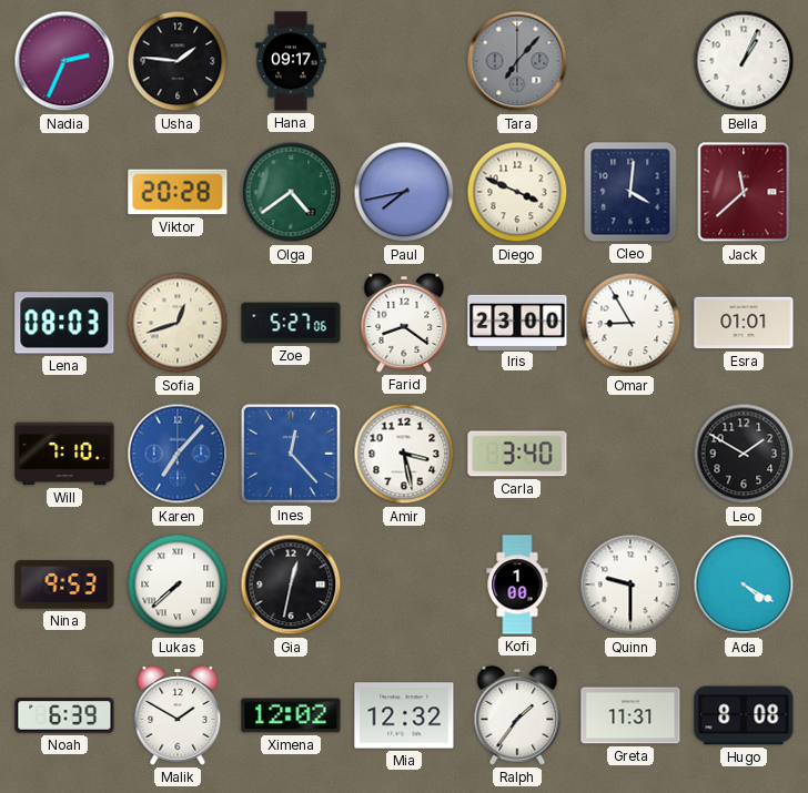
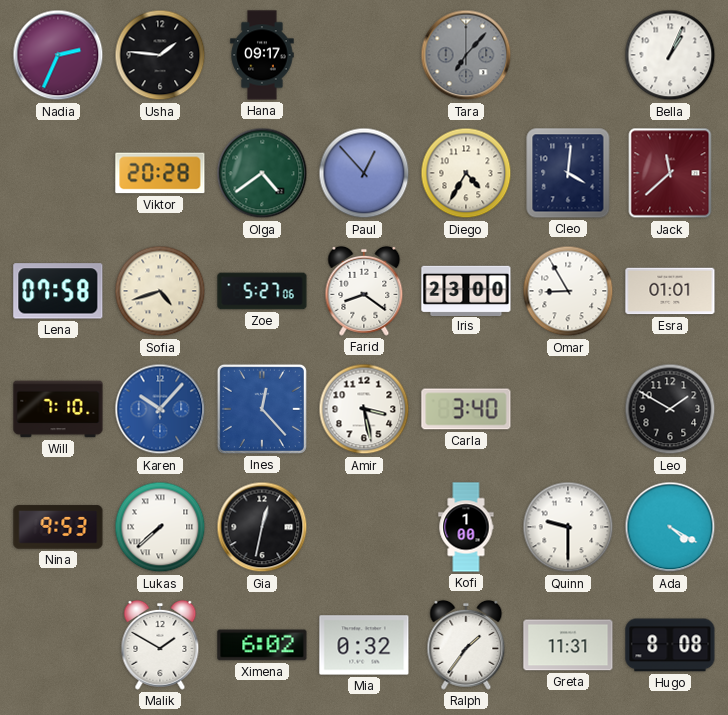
Paul: 7:43 -> 12:53 (364, 173)
Diego: 3:49 -> 4:35 (466, 173)
Lena: 08:03 -> 07:58 (58, 291)
Sofia: 12:42 -> 4:42 (160, 291)
Karen: 7:07 -> 10:07 (160, 409)
Noah: 6:39 -> none (64, 715)
Ximena: 12:02 -> 6:02 (262, 645)
Mia: 12:32 -> 0:32 (364, 645)
